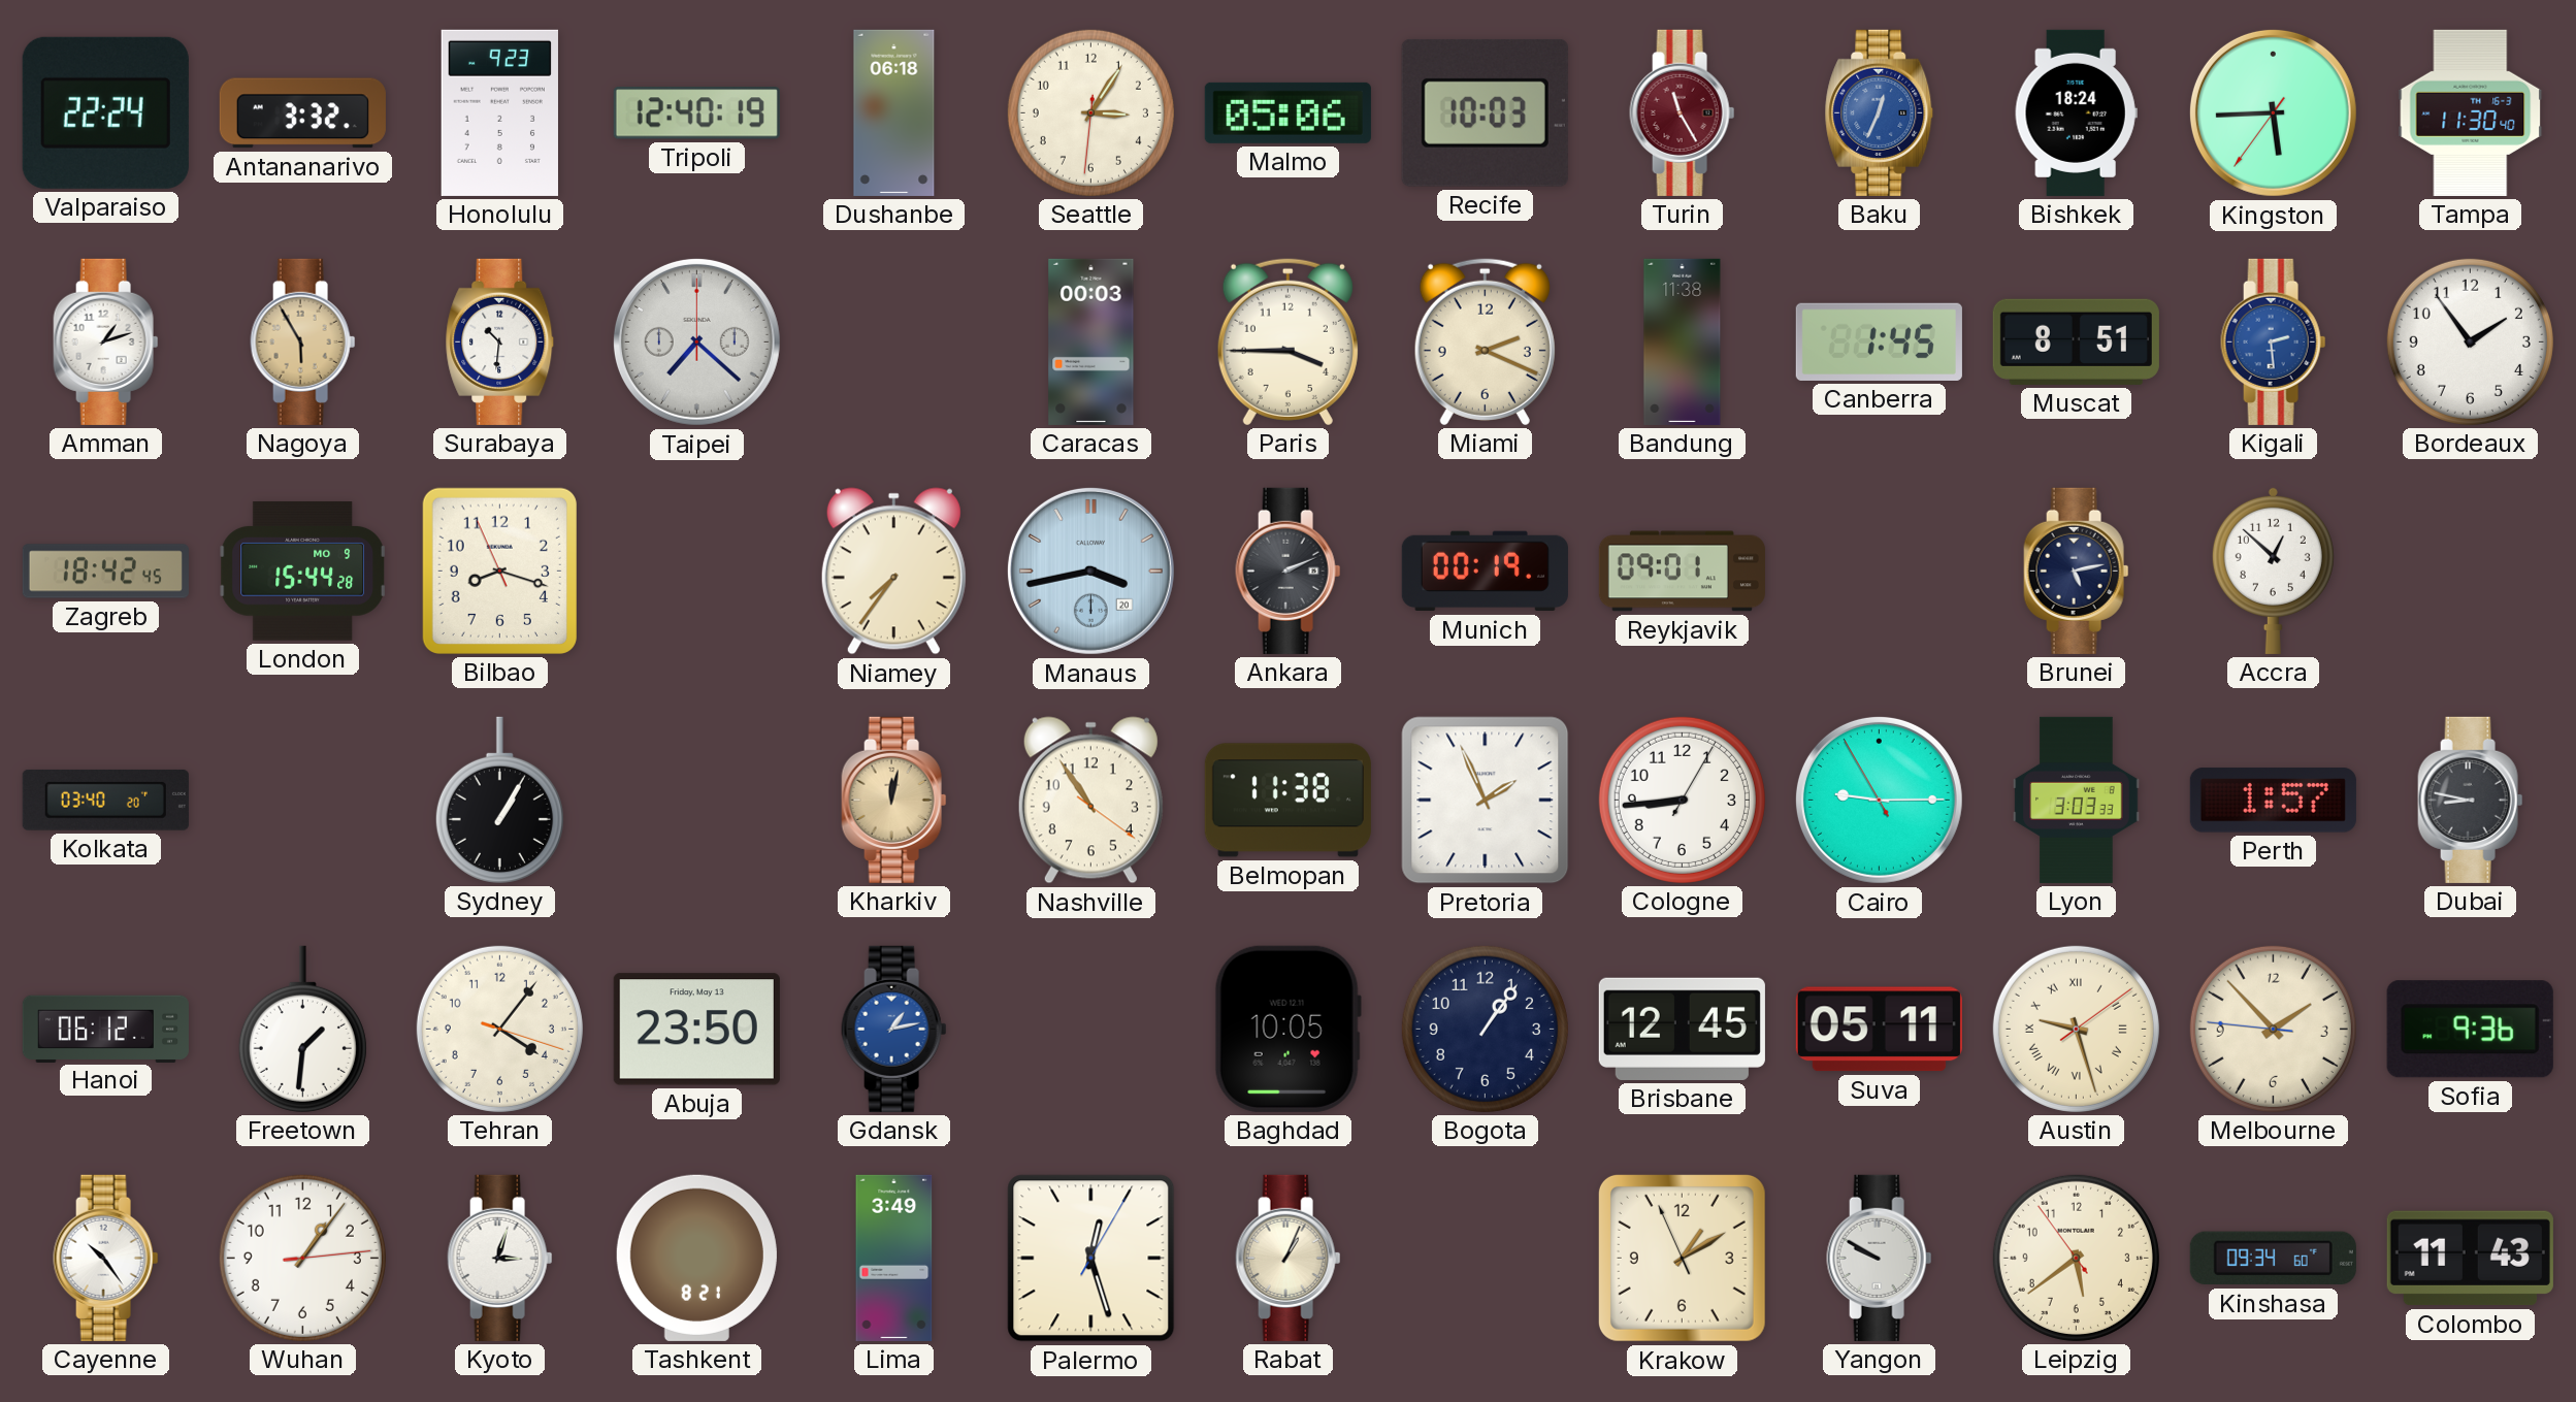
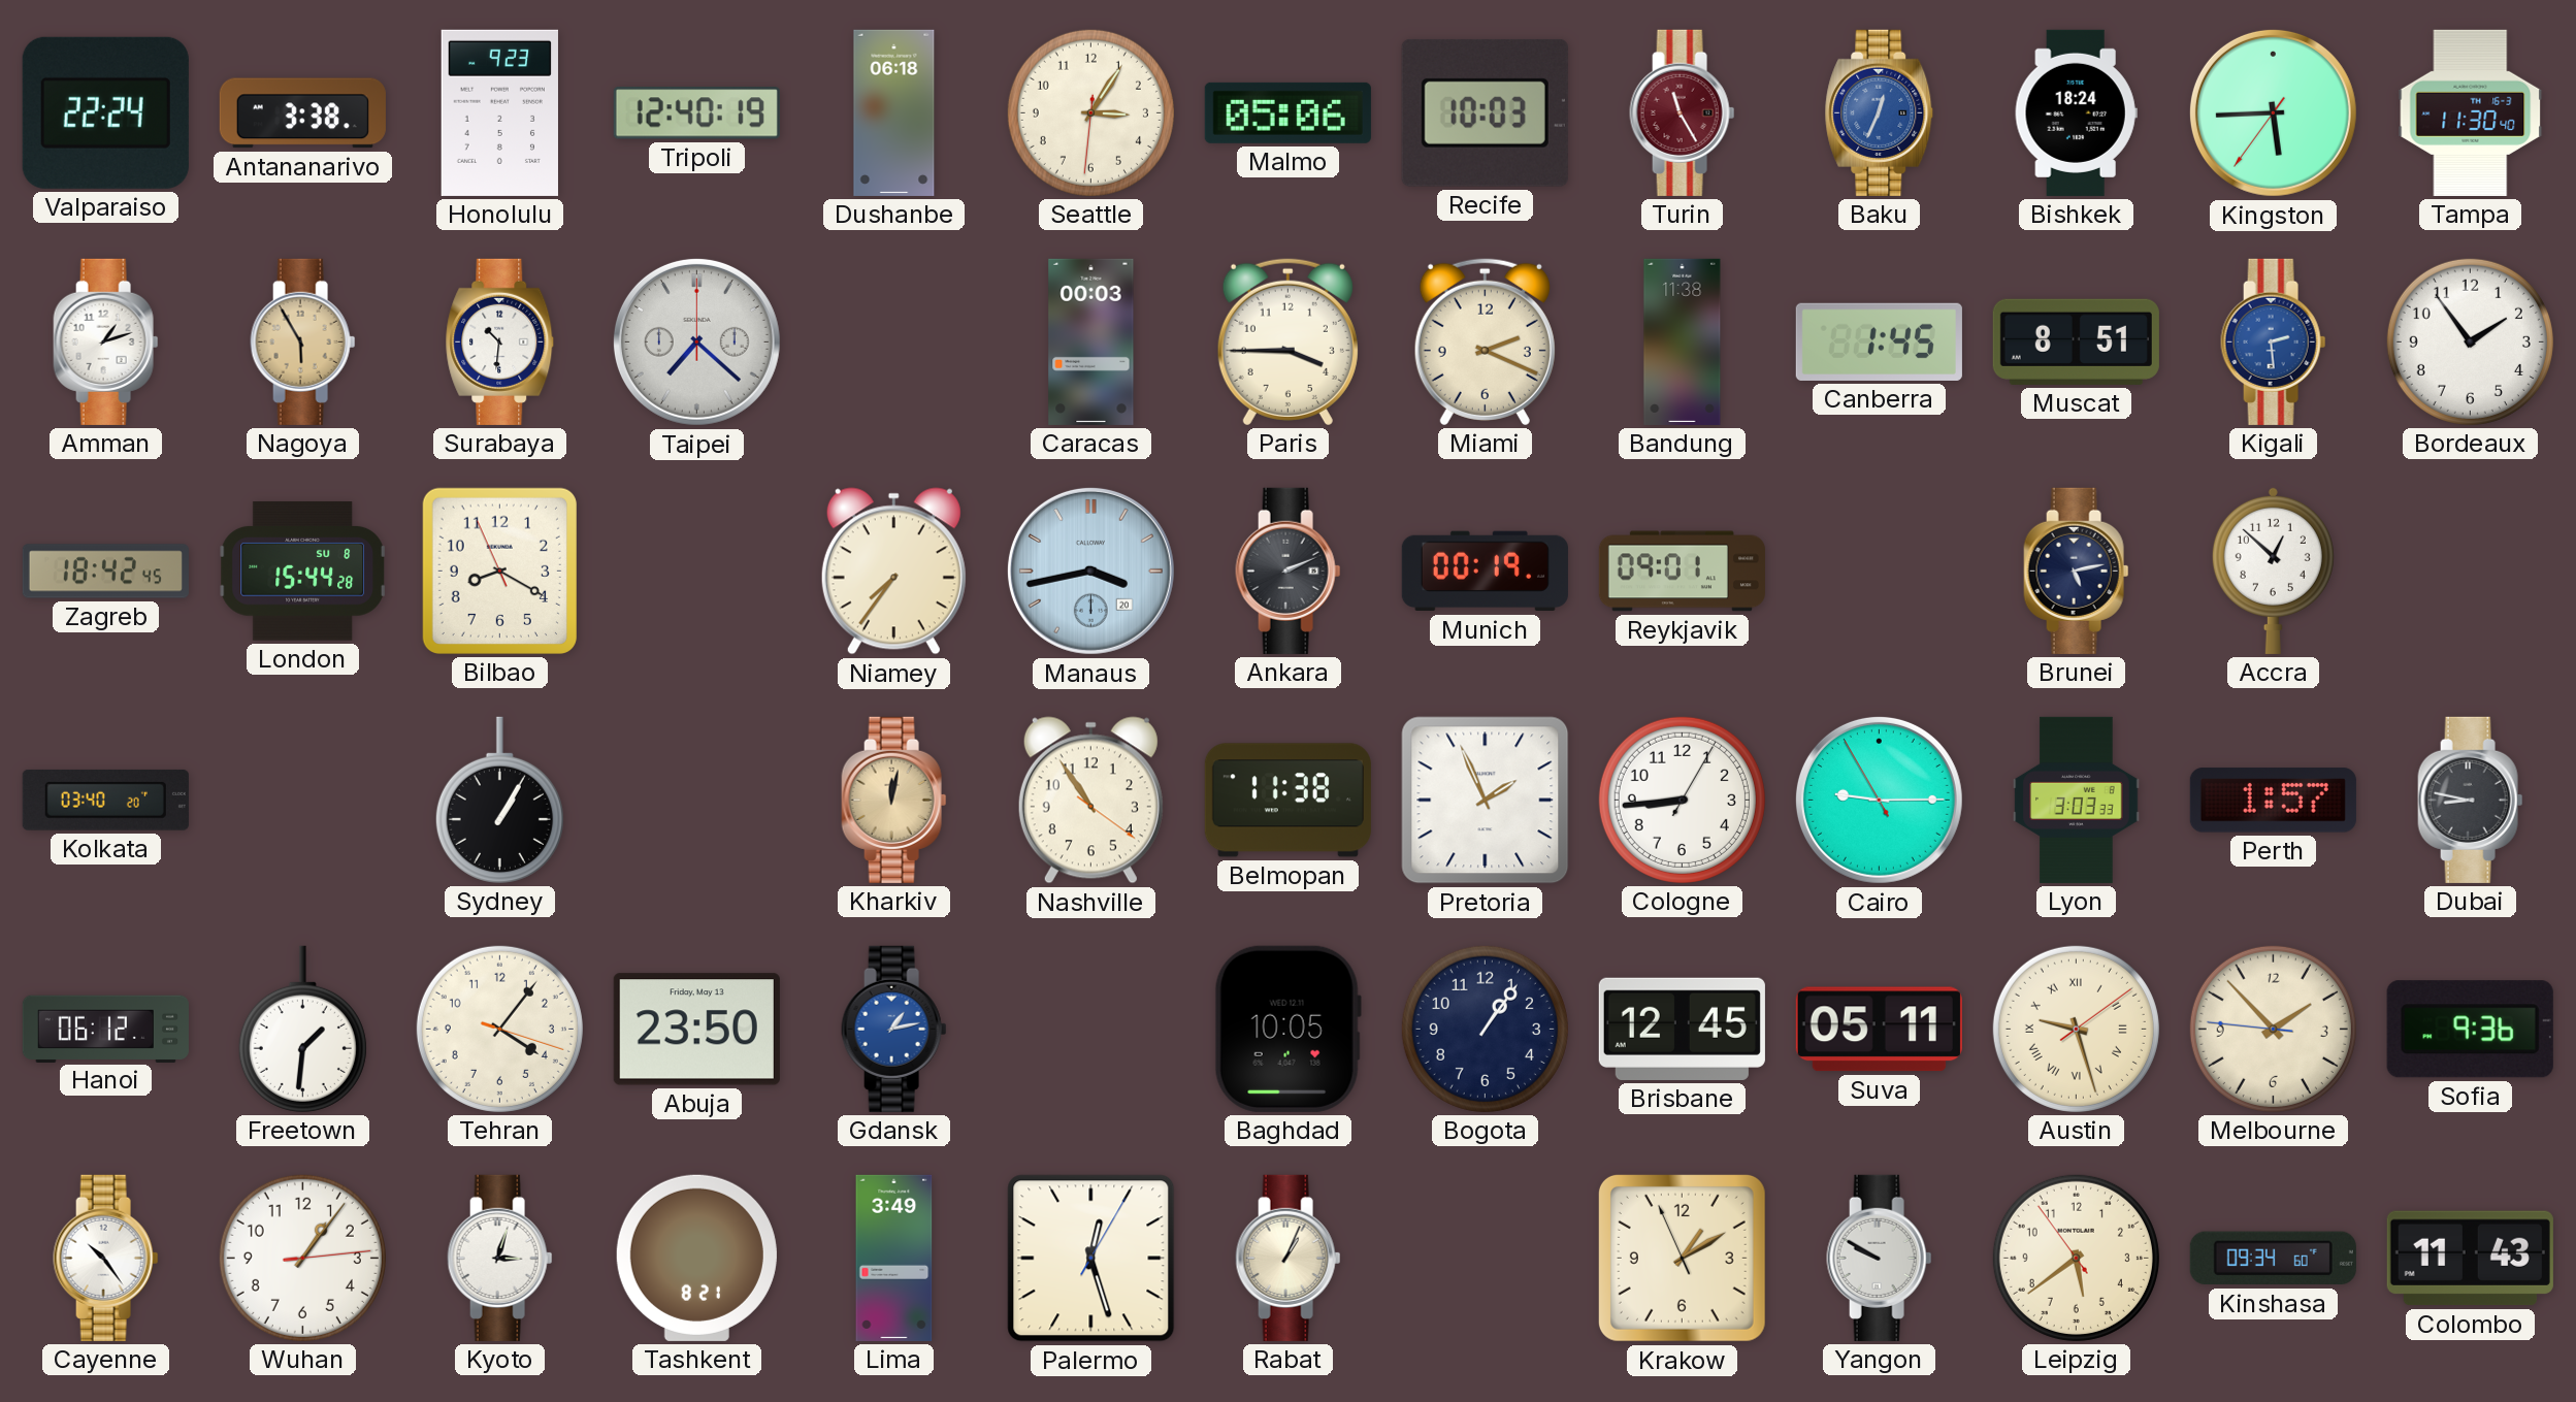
Antananarivo: 3:32 -> 3:38 (302, 113)
London date: MO 9 -> SU 8 (302, 572)
Bilbao: 8:17 -> 8:19 (499, 570)
